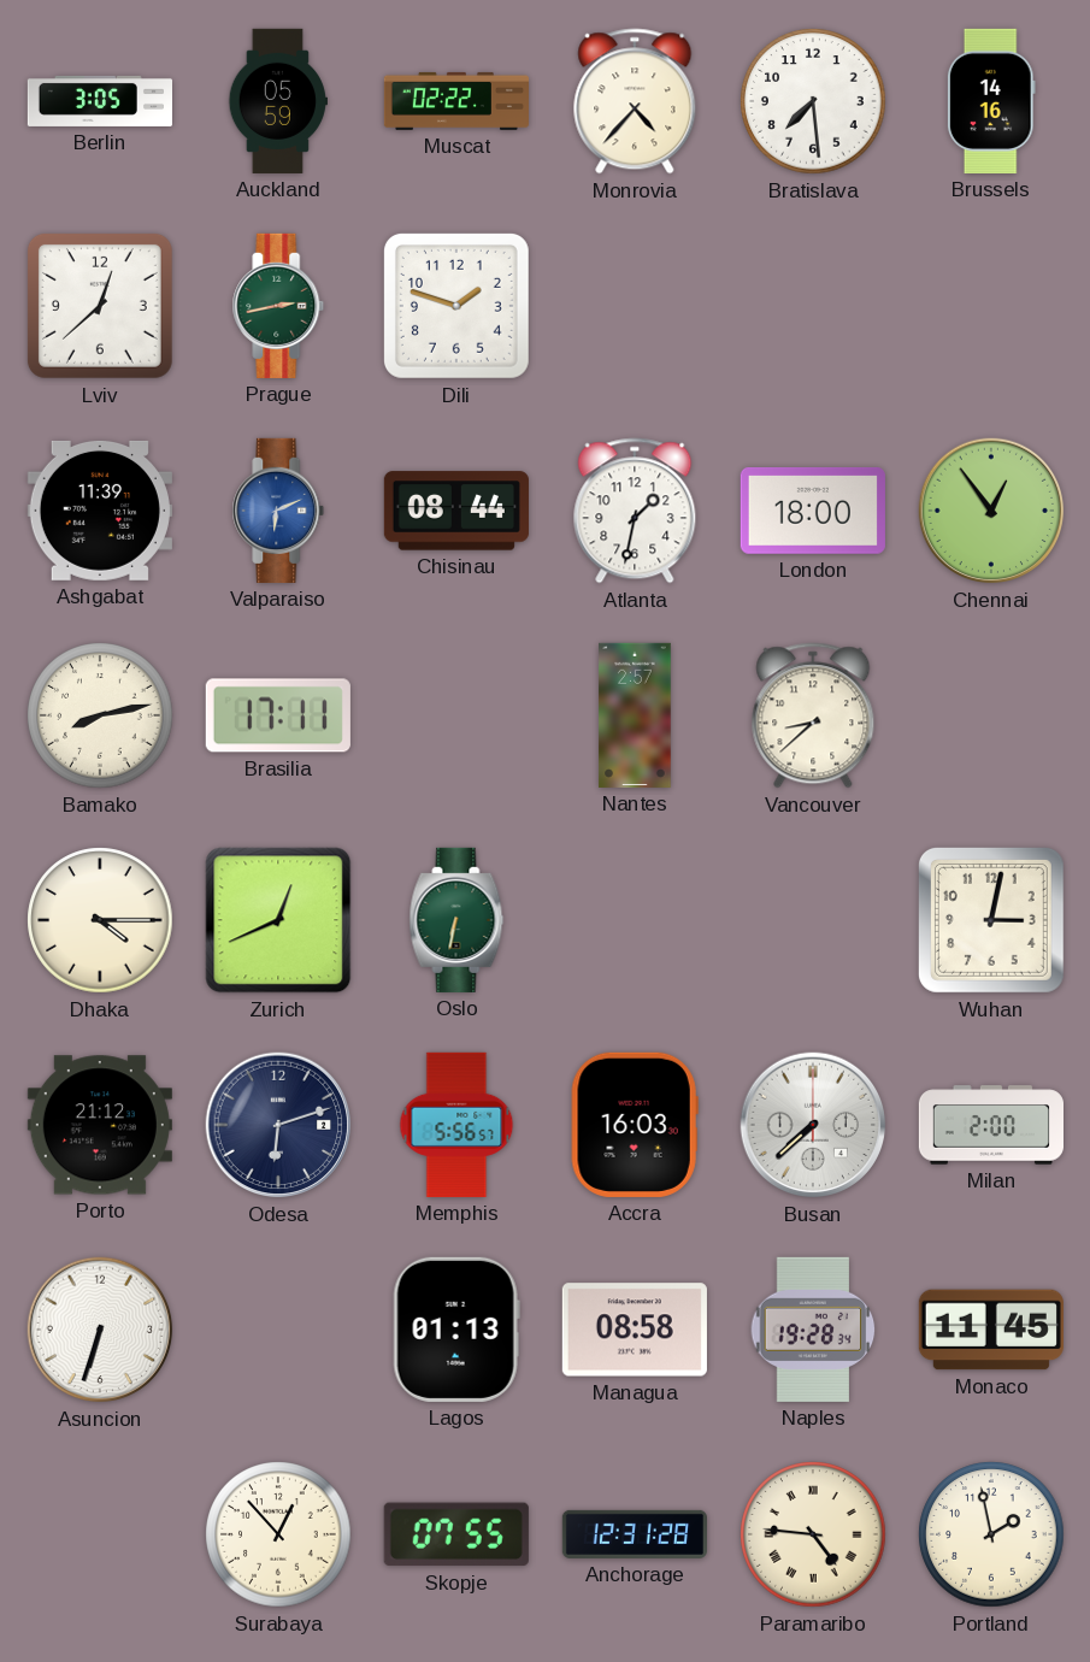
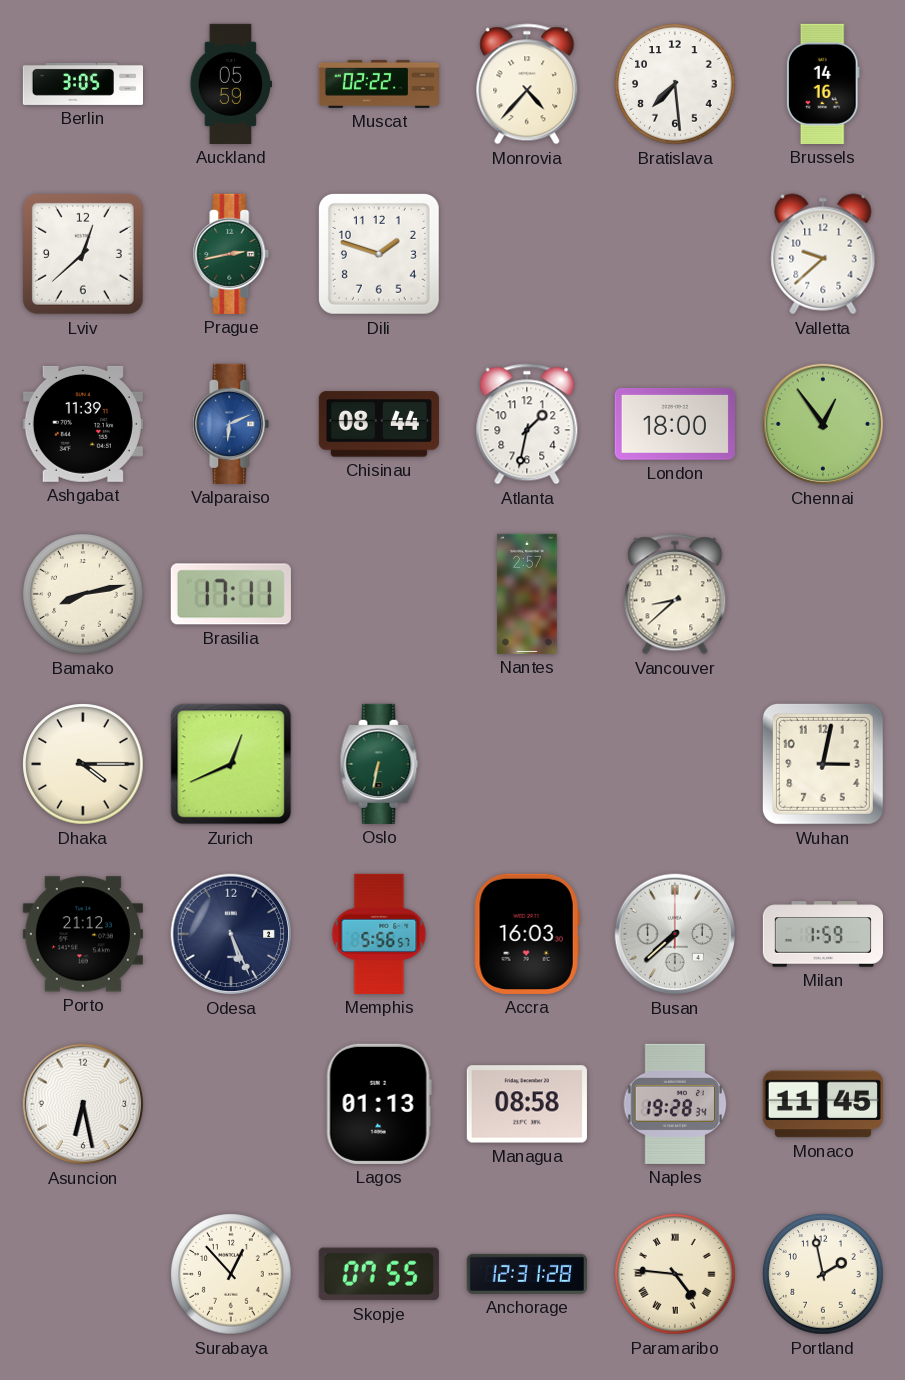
Valletta: none -> 9:38 (823, 254)
Odesa: 6:12 -> 5:26 (231, 934)
Milan: 2:00 -> 1:59 (822, 934)
Asuncion: 6:33 -> 6:28 (83, 1104)
